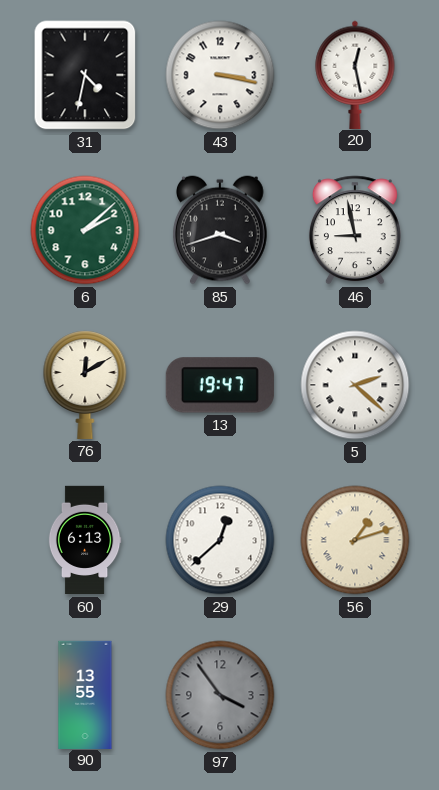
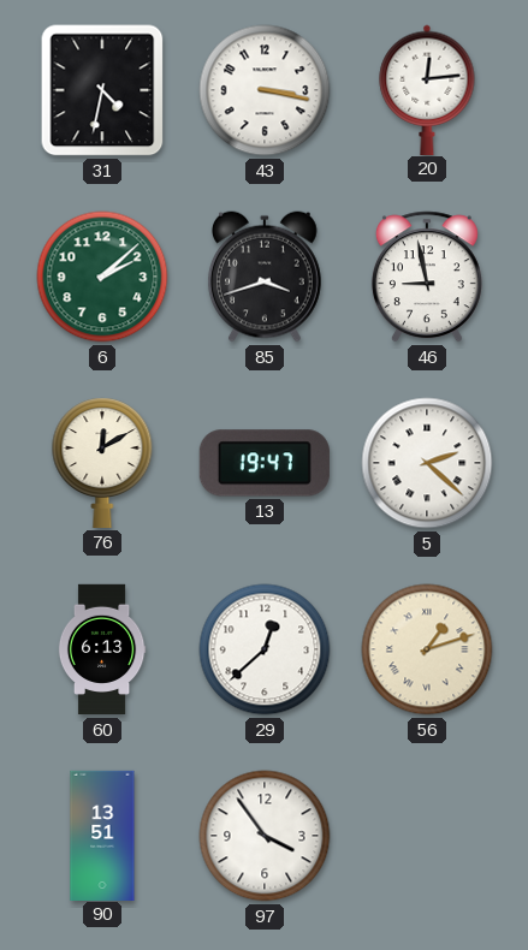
20: 12:28 -> 12:14 (427, 89)
90: 13:55 -> 13:51 (102, 835)
97 dial: grey -> white (265, 836)
